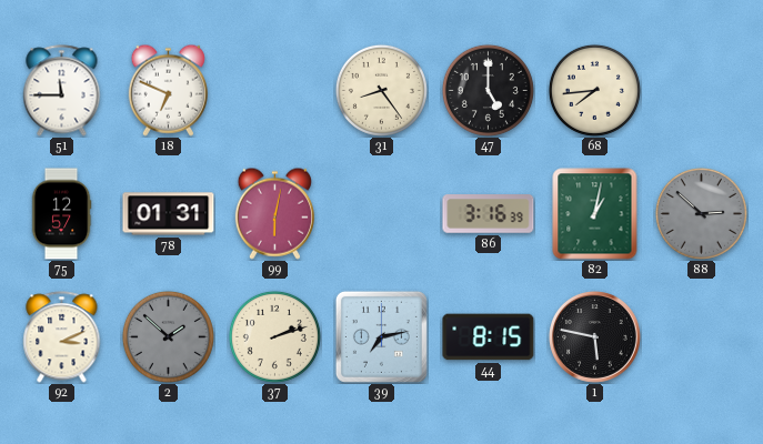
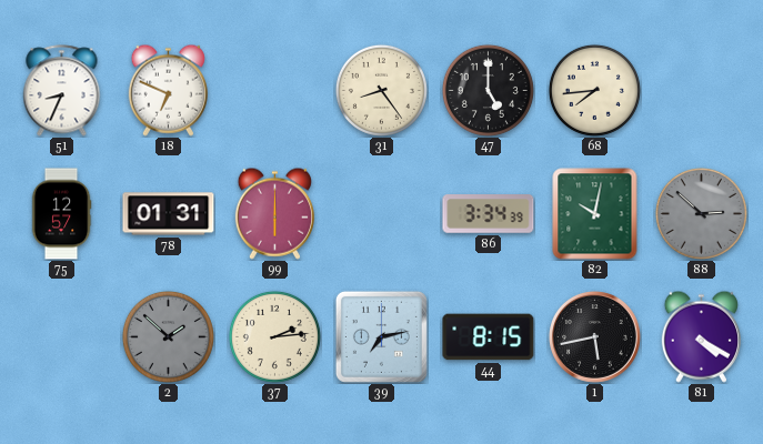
51: 11:45 -> 8:34 (62, 91)
99: 6:02 -> 6:00 (274, 213)
86: 3:16 -> 3:34 (489, 214)
82: 1:02 -> 10:02 (595, 214)
92: 3:11 -> none (62, 337)
37: 2:12 -> 2:14 (274, 336)
1: 5:47 -> 5:43 (595, 337)
81: none -> 4:20 (701, 336)
